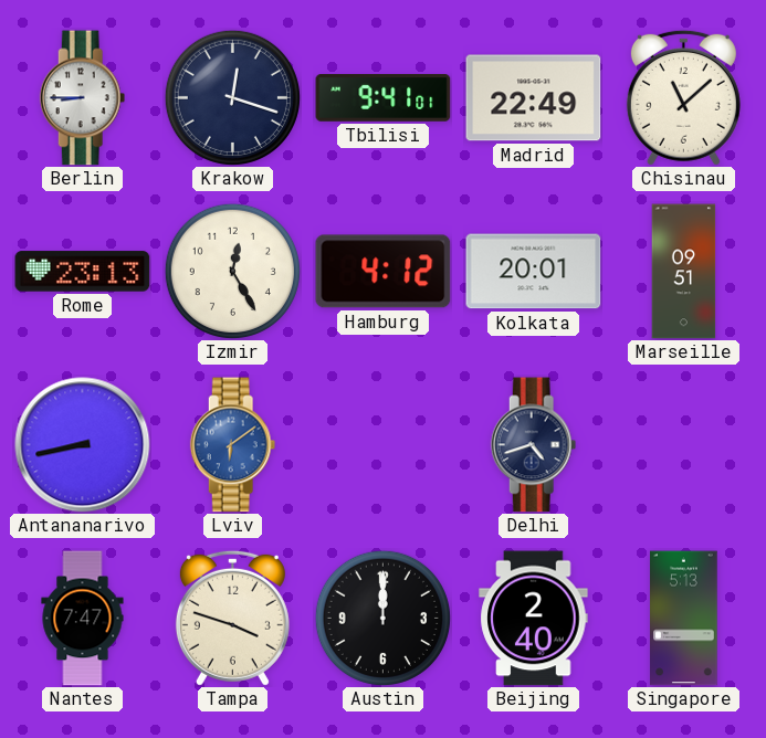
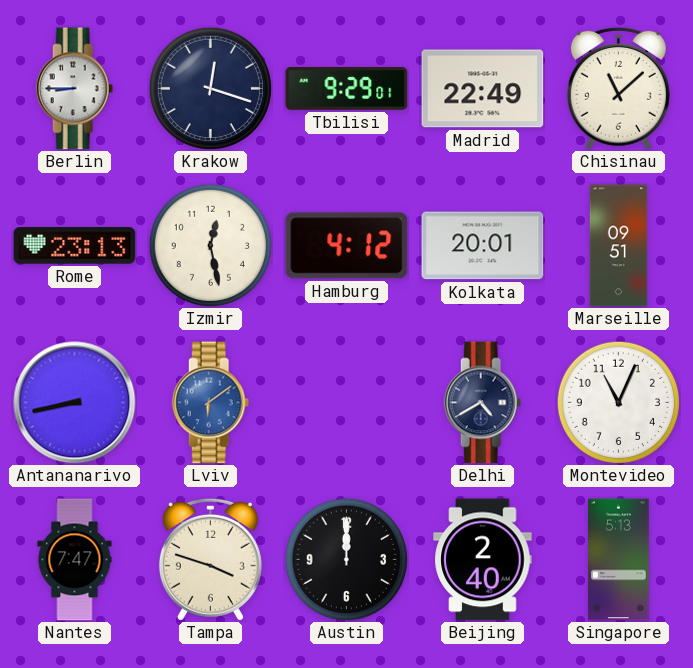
Tbilisi: 9:41 -> 9:29 (347, 89)
Izmir: 12:25 -> 12:28 (210, 245)
Delhi: 4:42 -> 4:40 (483, 403)
Montevideo: none -> 11:04 (618, 402)
